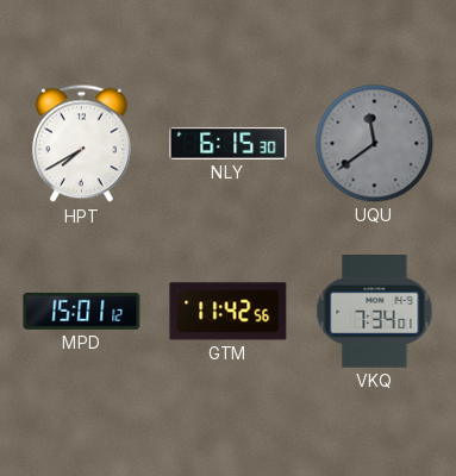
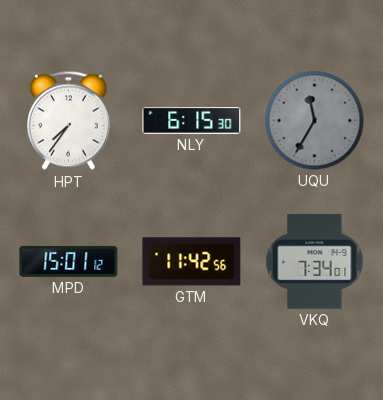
HPT: 7:40 -> 7:36 (68, 121)
UQU: 11:39 -> 11:35 (315, 121)
